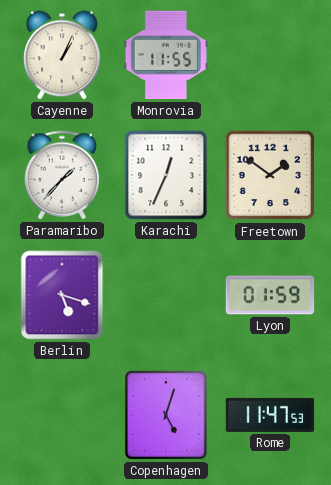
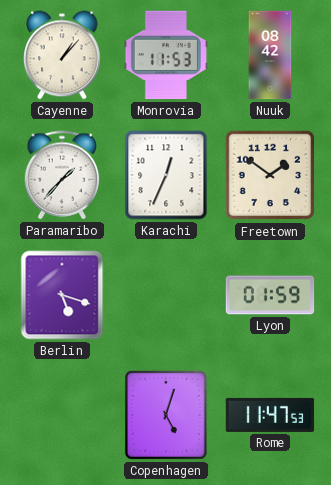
Cayenne: 1:04 -> 1:07 (63, 55)
Monrovia: 11:55 -> 11:53 (166, 55)
Nuuk: none -> 08:42 (270, 55)
